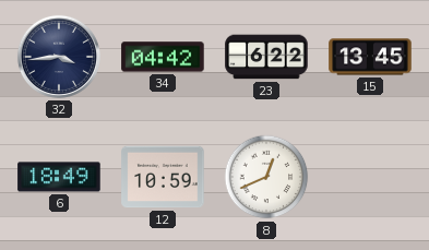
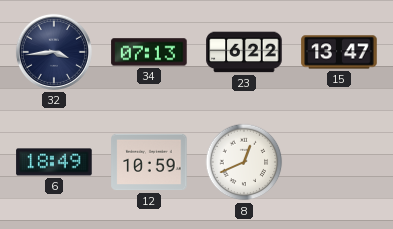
34: 04:42 -> 07:13 (149, 52)
15: 13:45 -> 13:47 (339, 52)
